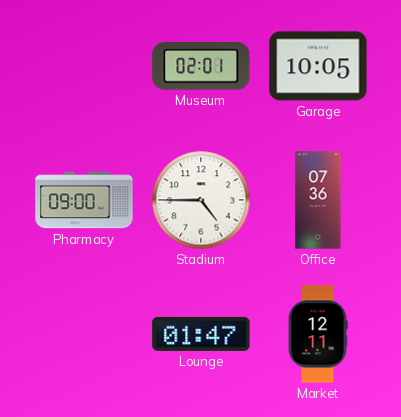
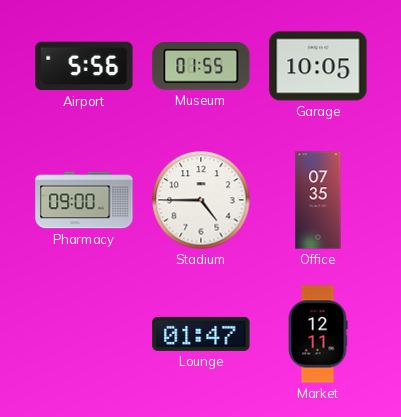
Airport: none -> 5:56 (84, 66)
Museum: 02:01 -> 01:55 (201, 67)
Office: 07:36 -> 07:35 (318, 200)
